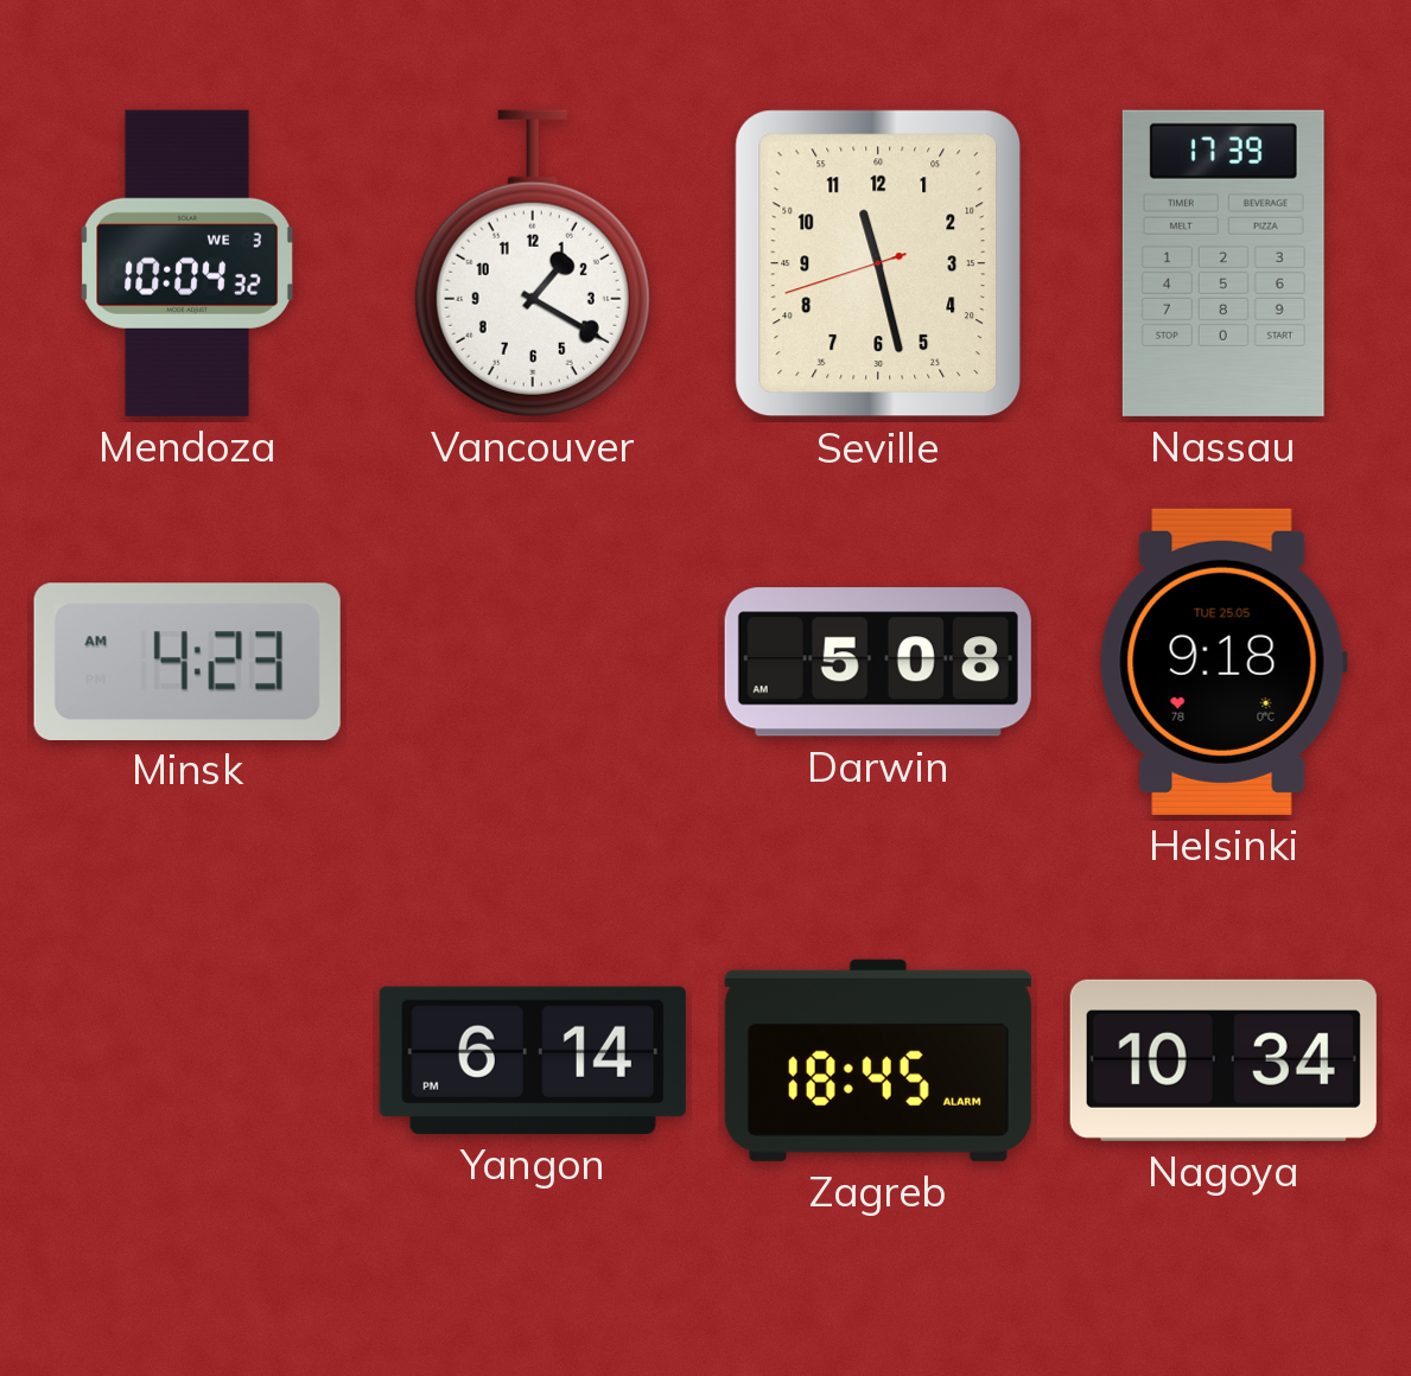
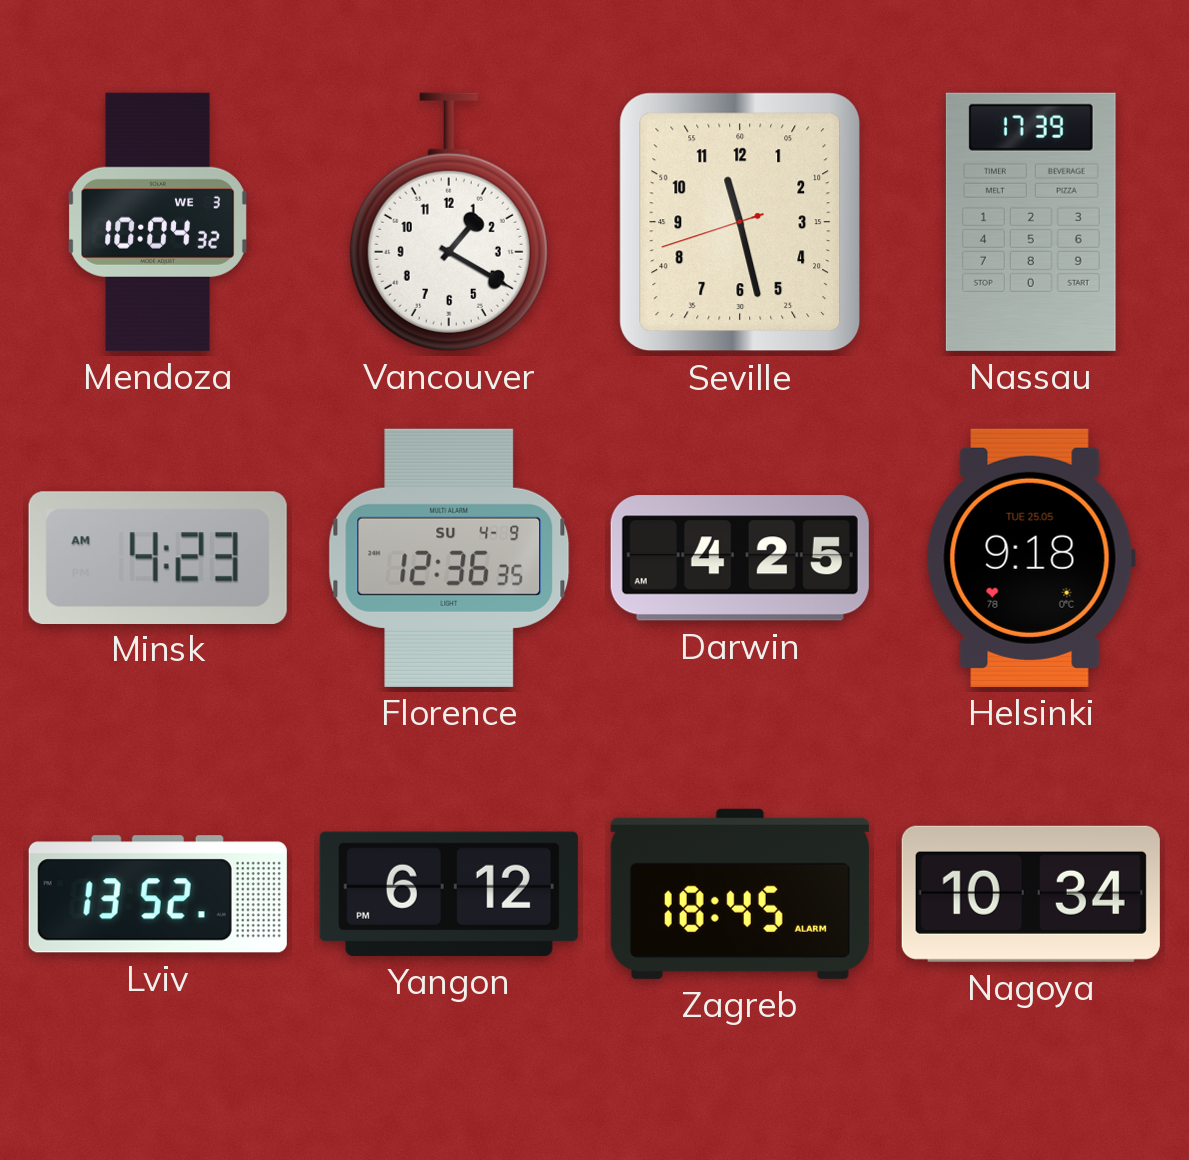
Florence: none -> 12:36 (449, 558)
Darwin: 5:08 -> 4:25 (740, 558)
Lviv: none -> 13:52 (158, 894)
Yangon: 6:14 -> 6:12 (449, 894)
